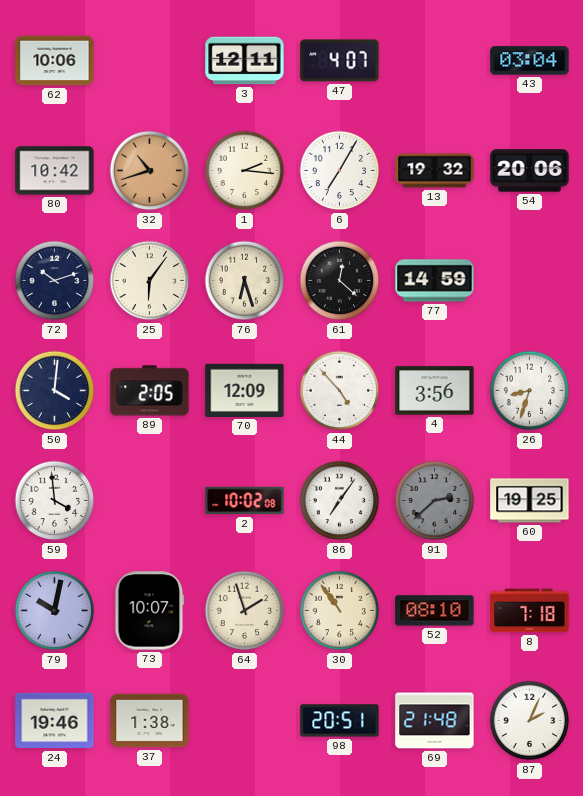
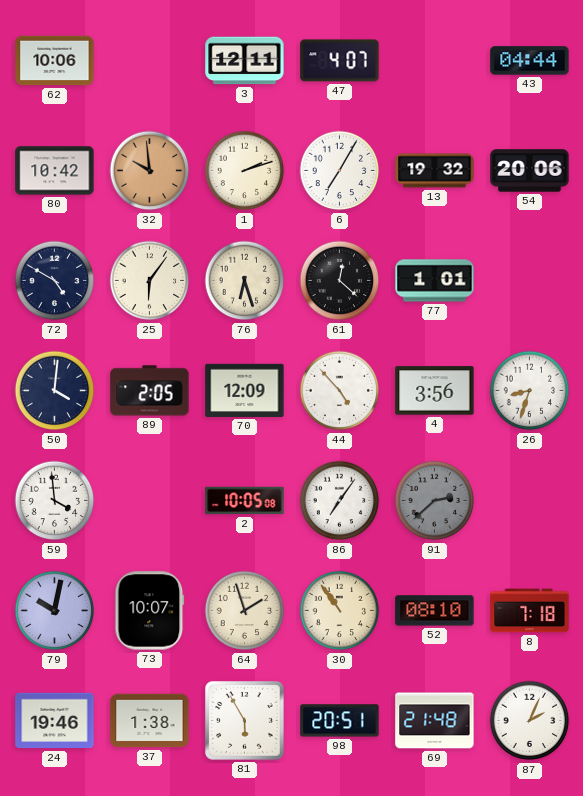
43: 03:04 -> 04:44 (530, 61)
32: 10:42 -> 9:59 (150, 171)
1: 2:16 -> 2:12 (245, 171)
72: 10:12 -> 4:50 (55, 281)
77: 14:59 -> 1:01 (435, 281)
2: 10:02 -> 10:05 (245, 501)
60: 19:25 -> none (530, 501)
81: none -> 5:55 (245, 721)
